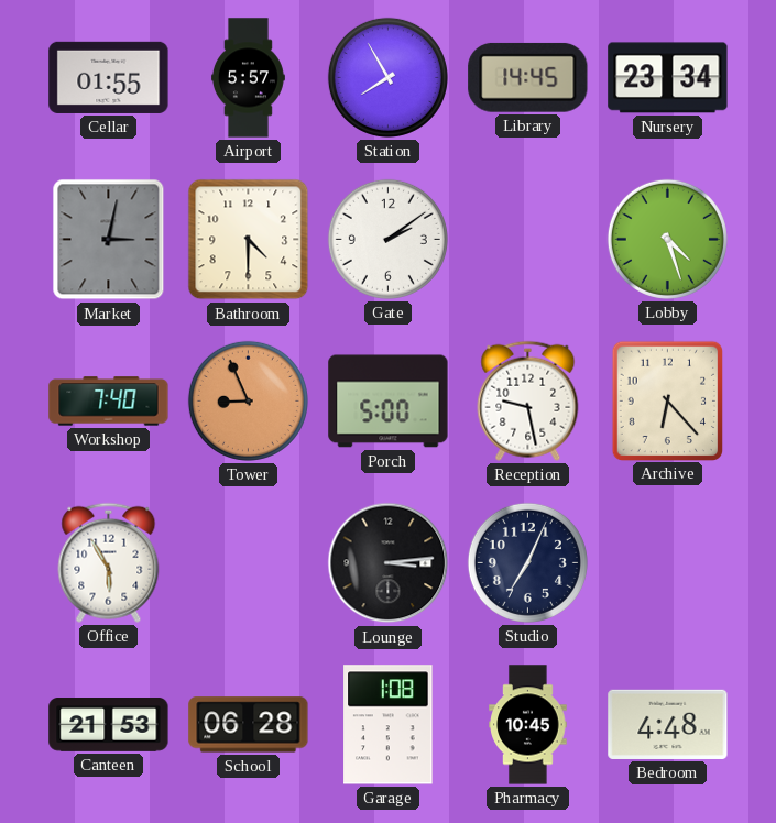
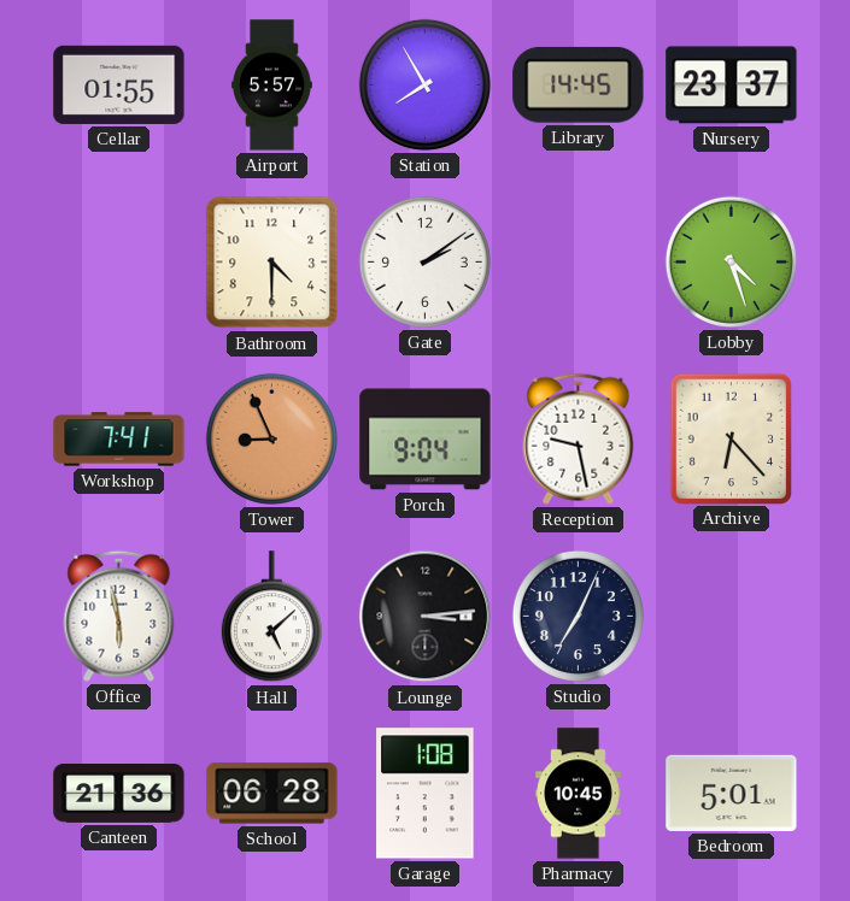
Nursery: 23:34 -> 23:37 (732, 86)
Market: 3:02 -> none (109, 240)
Workshop: 7:40 -> 7:41 (119, 440)
Porch: 5:00 -> 9:04 (426, 440)
Office: 5:55 -> 5:58 (119, 616)
Hall: none -> 5:08 (271, 617)
Canteen: 21:53 -> 21:36 (119, 794)
Bedroom: 4:48 -> 5:01 (732, 793)
